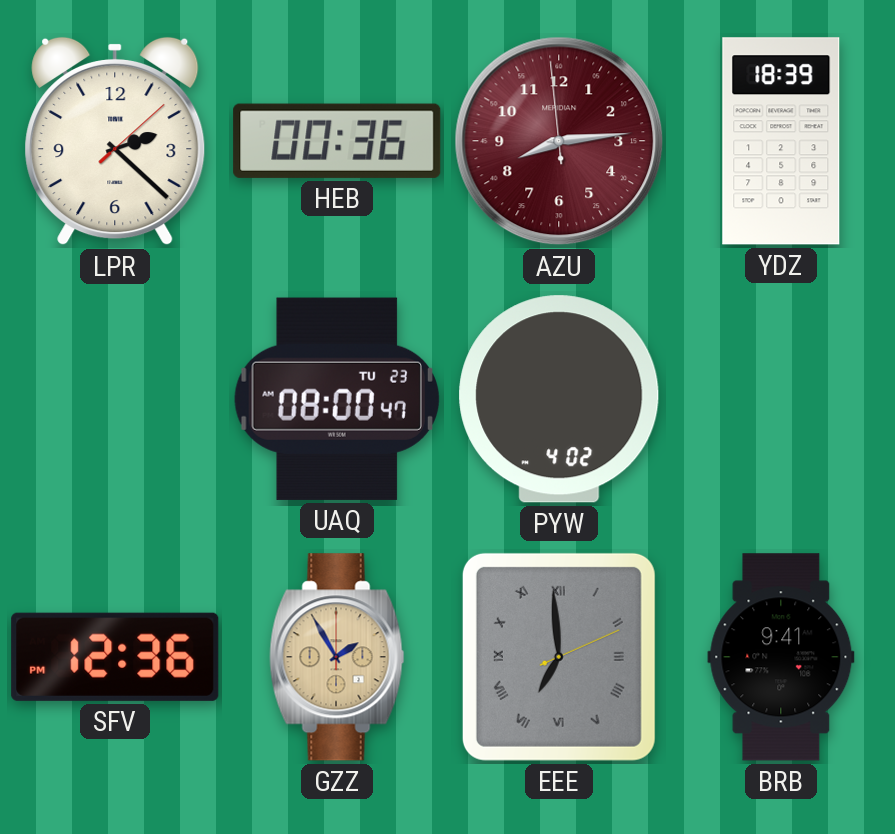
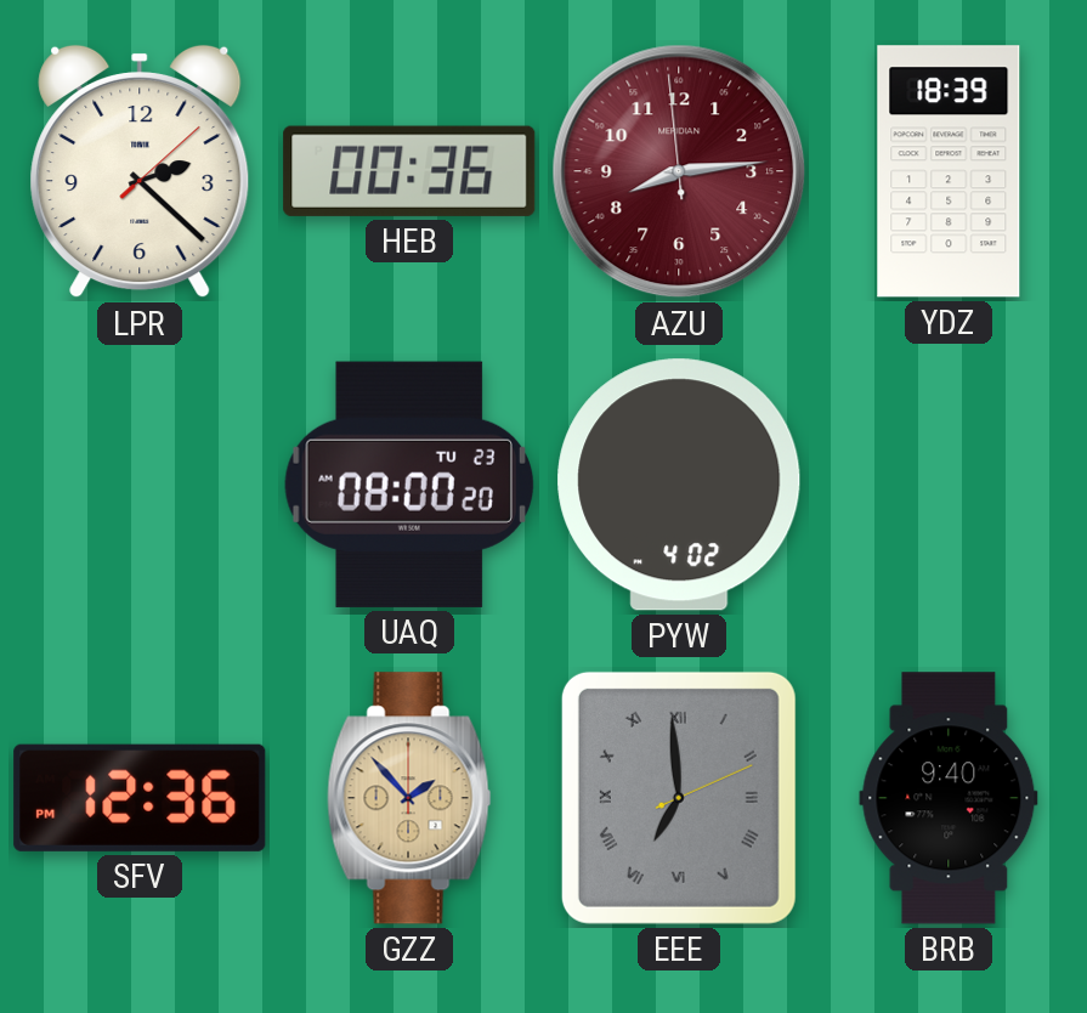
UAQ: 08:00:47 -> 08:00:20 (409, 485)
GZZ: 1:55 -> 1:53 (409, 798)
BRB: 9:41 -> 9:40 (949, 798)
